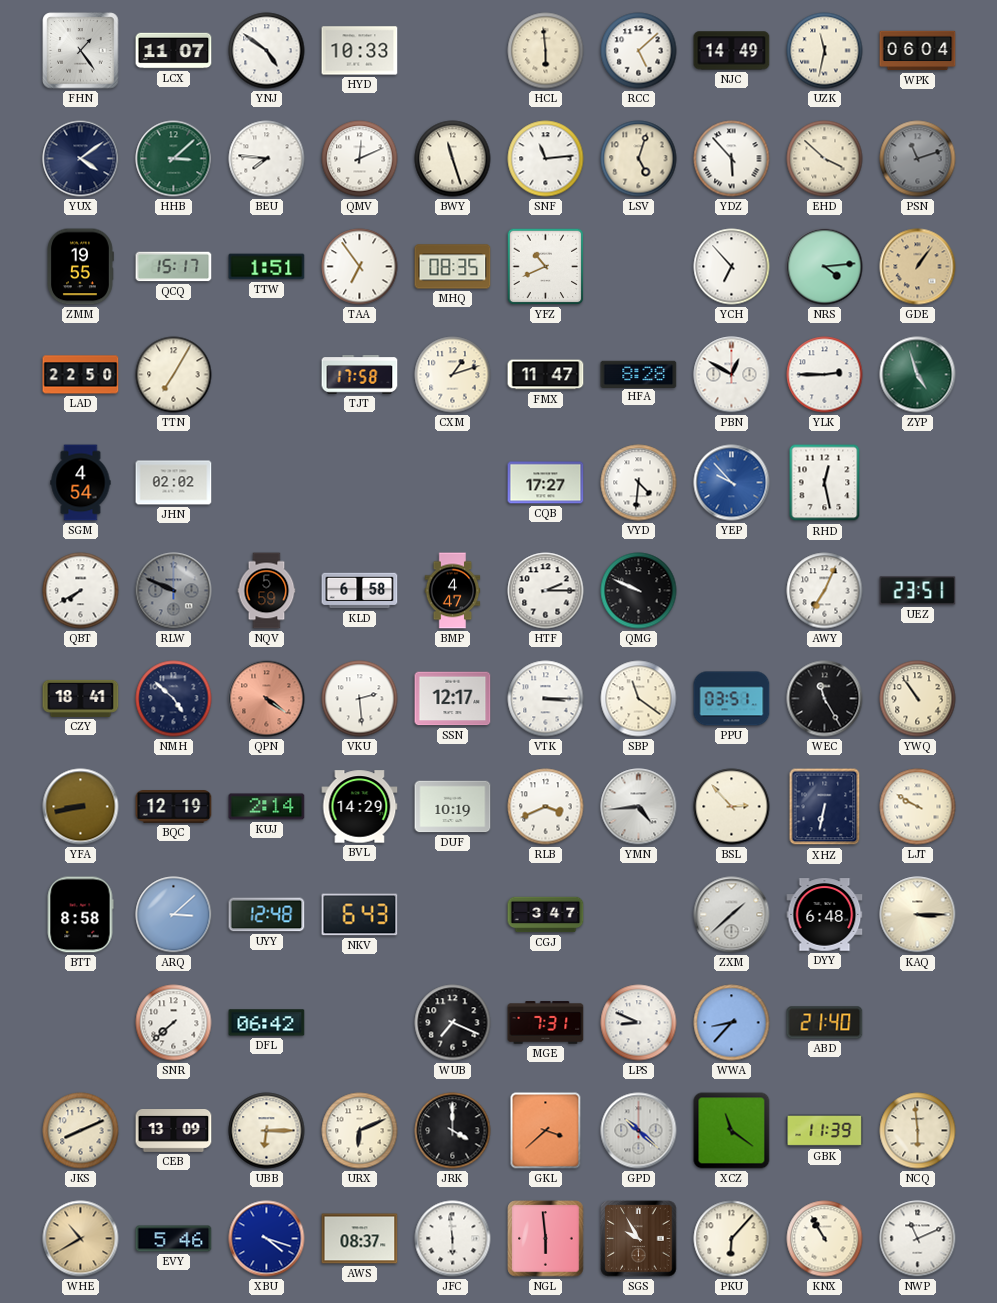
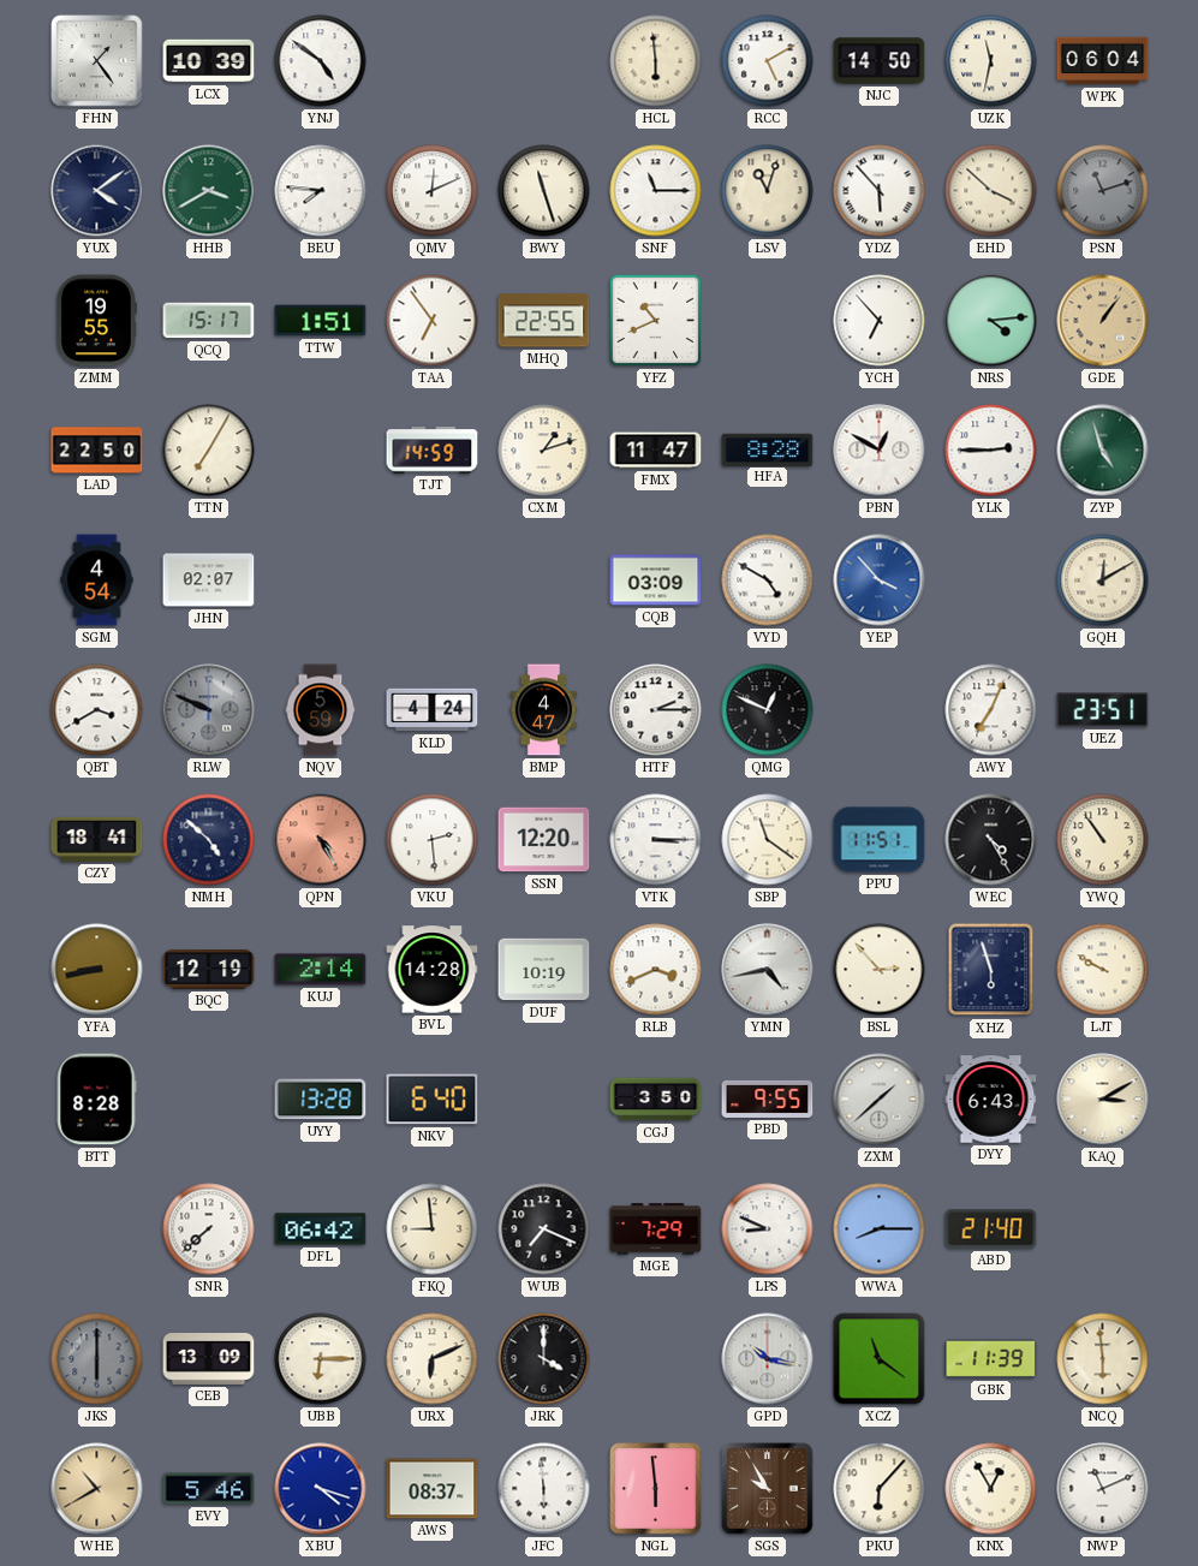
LCX: 11:07 -> 10:39 (209, 61)
HYD: 10:33 -> none (360, 51)
RCC: 5:08 -> 5:10 (768, 61)
NJC: 14:49 -> 14:50 (880, 61)
HHB: 3:08 -> 3:40 (209, 191)
SNF: 11:14 -> 11:15 (656, 191)
LSV: 5:03 -> 11:03 (768, 191)
MHQ: 08:35 -> 22:55 (544, 321)
TJT: 17:58 -> 14:59 (433, 451)
JHN: 02:02 -> 02:07 (209, 580)
CQB: 17:27 -> 03:09 (656, 580)
VYD: 4:31 -> 4:50 (768, 580)
YEP: 9:53 -> 3:53 (880, 580)
RHD: 12:28 -> none (825, 483)
GQH: none -> 12:10 (1103, 580)
QBT: 7:40 -> 3:40 (97, 710)
KLD: 6:58 -> 4:24 (433, 710)
QMG: 9:49 -> 12:49 (768, 710)
QPN: 4:21 -> 4:25 (321, 840)
SSN: 12:17 -> 12:20 (544, 840)
PPU: 03:51 -> 11:51 (880, 840)
WEC: 11:25 -> 4:25 (991, 840)
BVL: 14:29 -> 14:28 (433, 970)
YMN: 4:44 -> 4:43 (768, 970)
XHZ: 6:32 -> 5:57 (991, 970)
BTT: 8:58 -> 8:28 (96, 1100)
ARQ: 3:08 -> none (174, 915)
UYY: 12:48 -> 13:28 (321, 1100)
NKV: 6:43 -> 6:40 (433, 1100)
CGJ: 3:47 -> 3:50 (656, 1100)
PBD: none -> 9:55 (768, 1098)
DYY: 6:48 -> 6:43 (991, 1100)
KAQ: 3:15 -> 3:10 (1103, 1100)
FKQ: none -> 8:59 (433, 1229)
MGE: 7:31 -> 7:29 (656, 1229)
WWA: 8:37 -> 8:15 (880, 1229)
JKS: 8:11 -> 6:00 (97, 1359)
JKS dial: cream -> grey (97, 1359)
GKL: 3:38 -> none (546, 1131)
GPD: 10:22 -> 10:17 (768, 1359)
KNX: 10:55 -> 12:55 (991, 1489)
